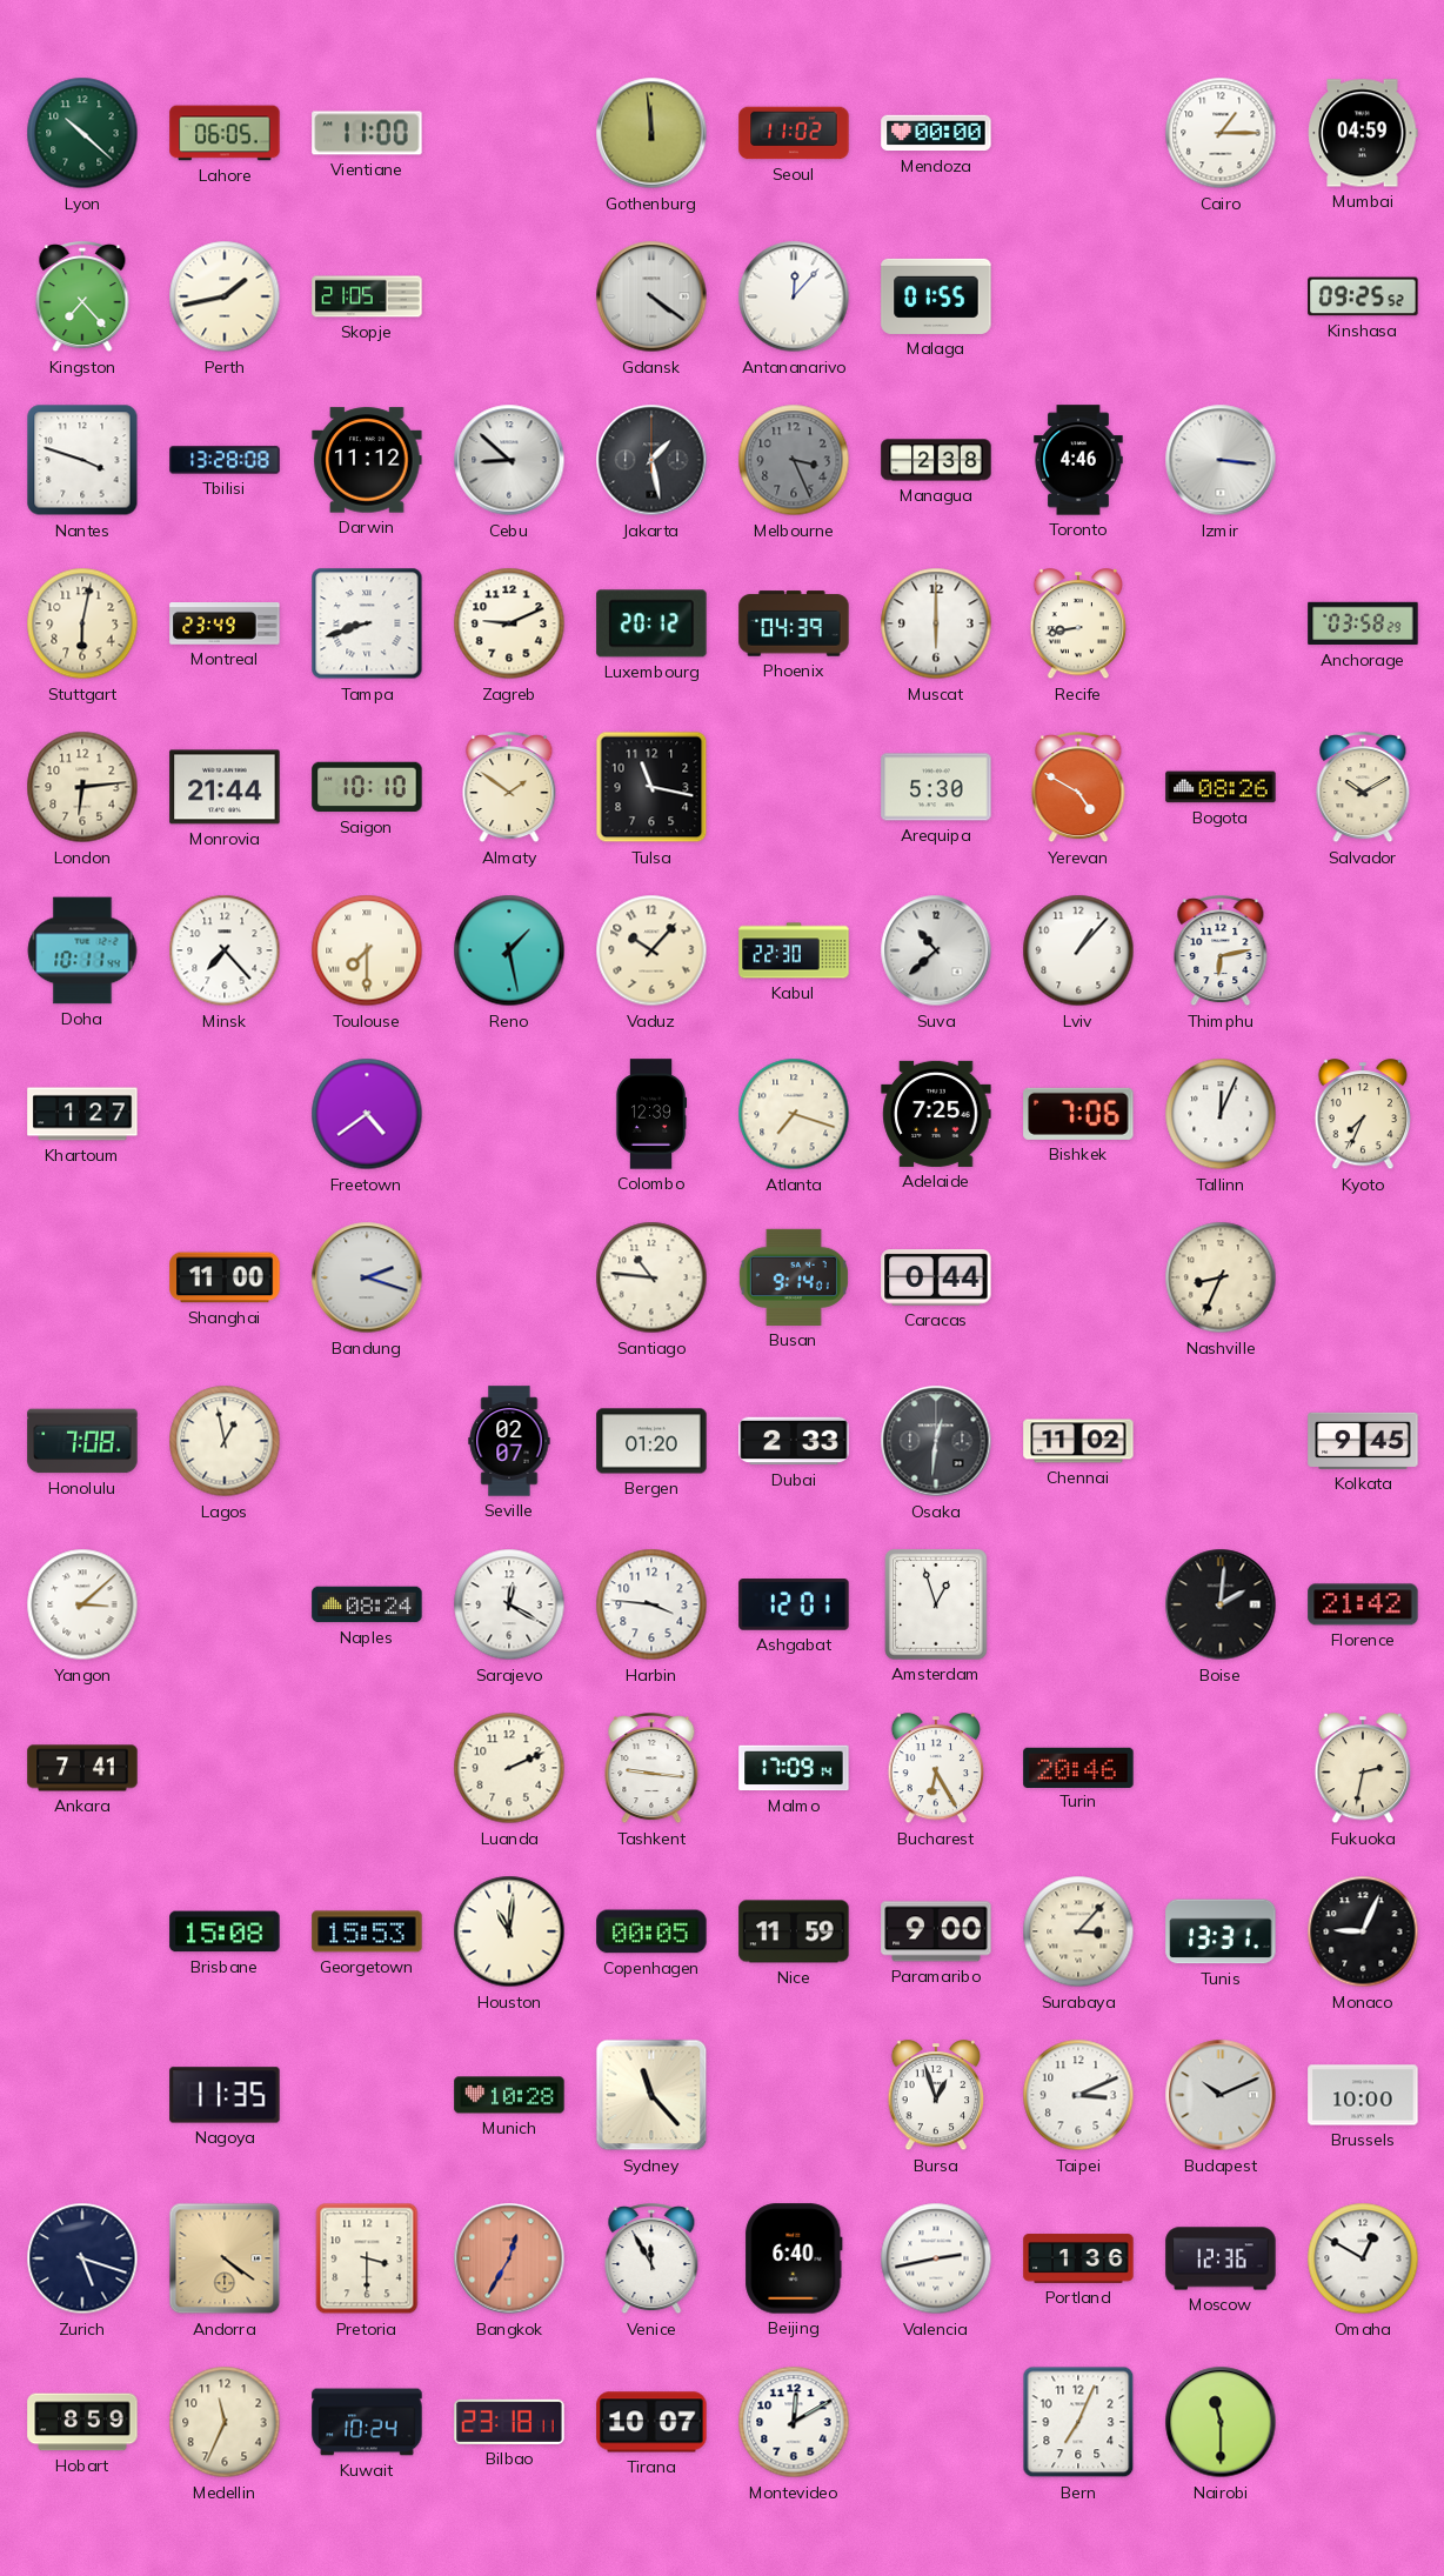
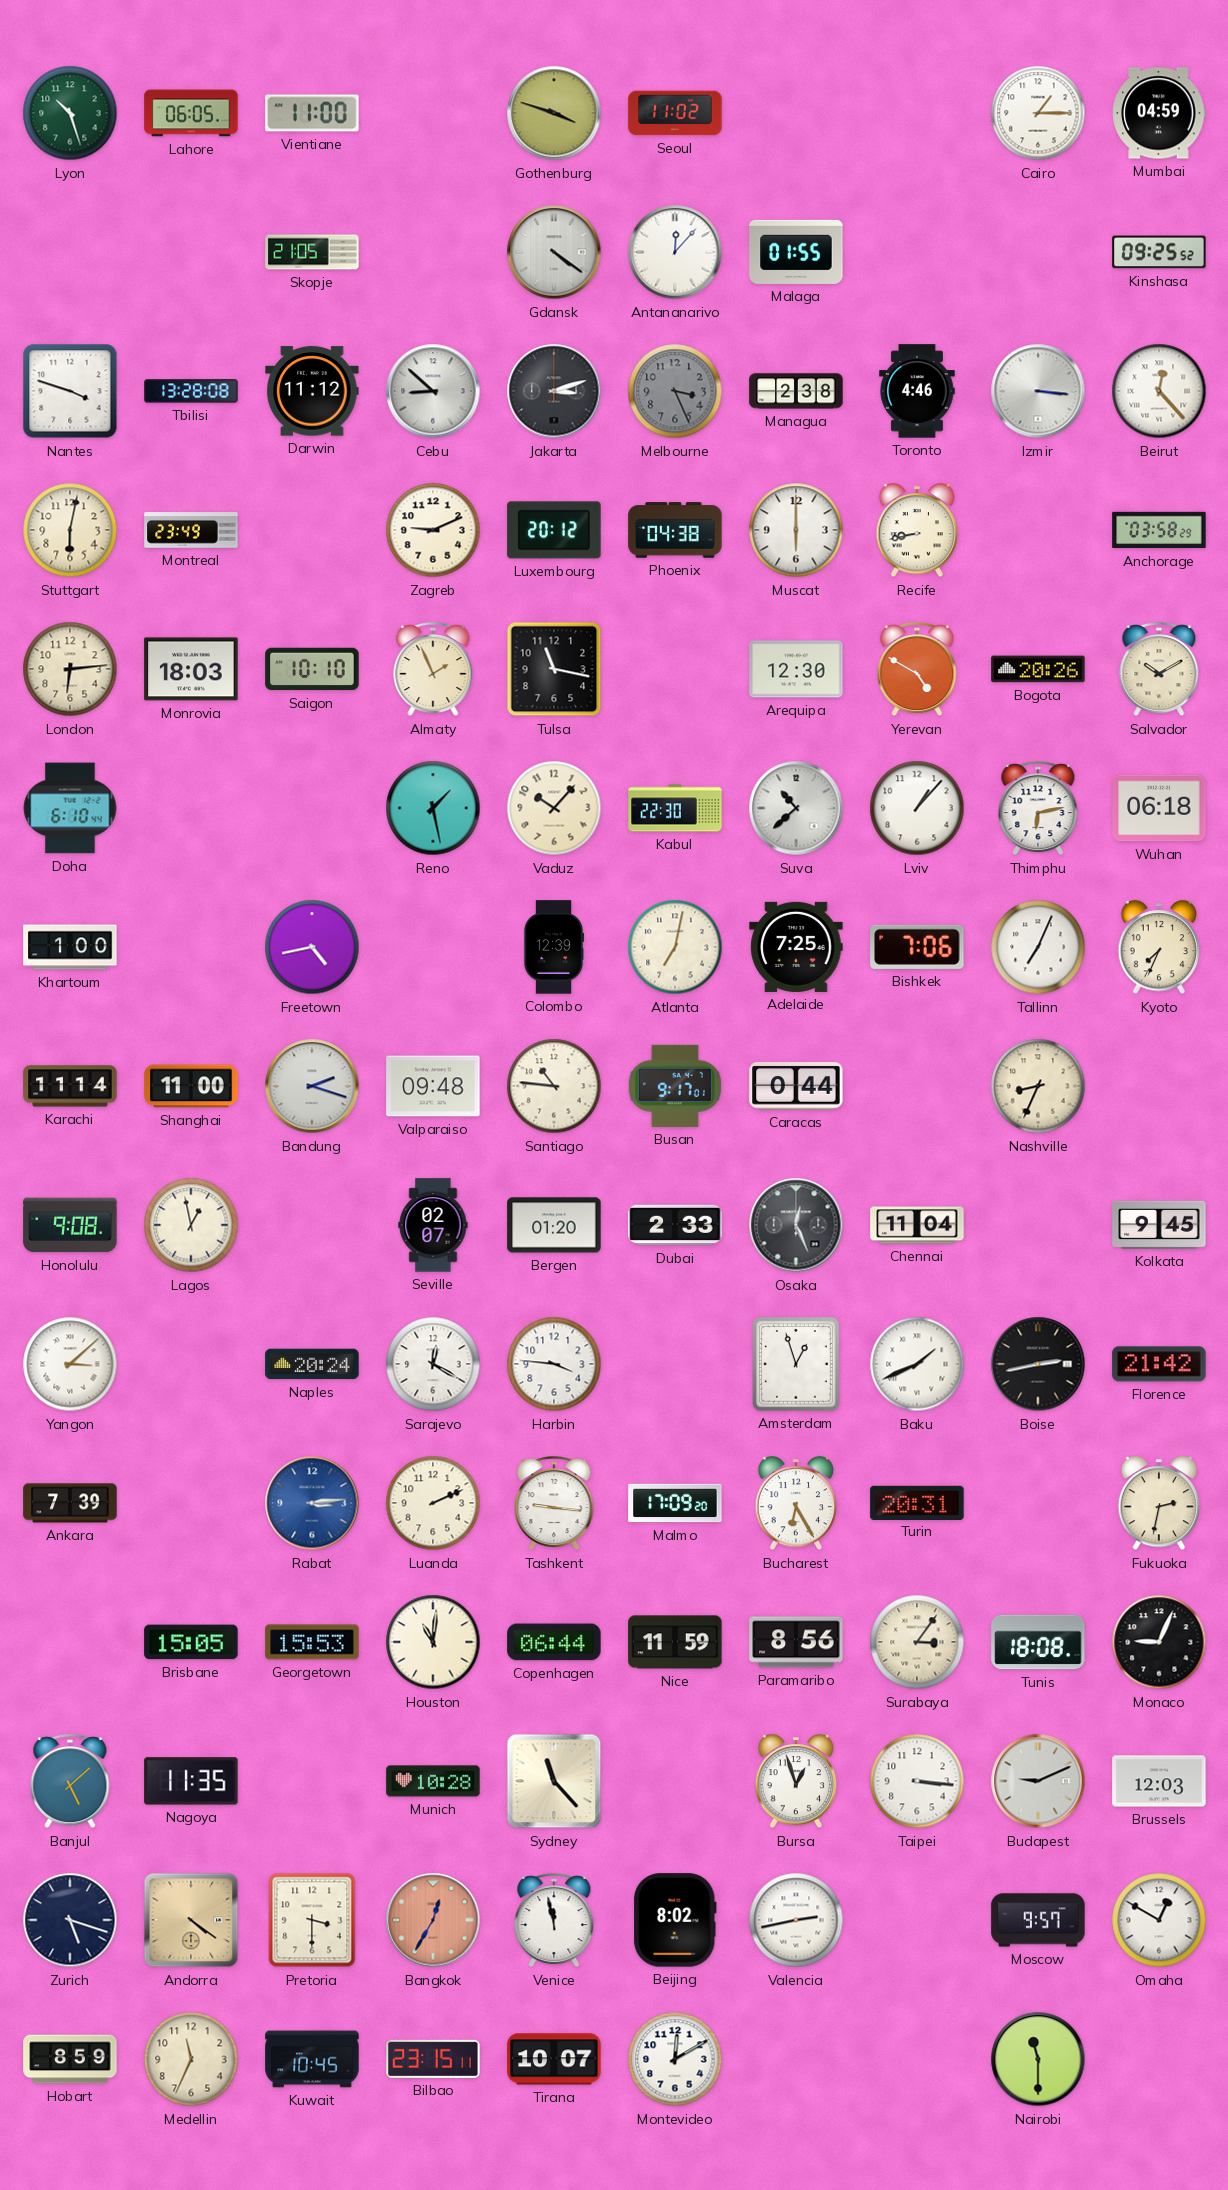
Lyon: 10:22 -> 10:27 (70, 113)
Gothenburg: 11:59 -> 3:48 (554, 113)
Mendoza: 00:00 -> none (936, 133)
Kingston: 7:23 -> none (82, 298)
Perth: 1:43 -> none (225, 296)
Jakarta: 1:28 -> 3:12 (554, 391)
Beirut: none -> 12:23 (1159, 391)
Tampa: 8:42 -> none (367, 623)
Phoenix: 04:39 -> 04:38 (675, 530)
Monrovia: 21:44 -> 18:03 (191, 669)
Almaty: 1:51 -> 1:56 (433, 670)
Arequipa: 5:30 -> 12:30 (796, 669)
Bogota: 08:26 -> 20:26 (1038, 669)
Doha: 10:11 -> 6:10 (70, 808)
Minsk: 7:23 -> none (225, 950)
Toulouse: 7:30 -> none (367, 950)
Wuhan: none -> 06:18 (1159, 808)
Khartoum: 1:27 -> 1:00 (70, 947)
Freetown: 4:39 -> 4:43 (312, 947)
Atlanta: 7:18 -> 7:02 (675, 947)
Tallinn: 12:04 -> 7:04 (1038, 947)
Karachi: none -> 11:14 (70, 1086)
Valparaiso: none -> 09:48 (433, 1086)
Busan: 9:14 -> 9:17 (675, 1086)
Honolulu: 7:08 -> 9:08 (70, 1225)
Osaka: 12:31 -> 12:26 (796, 1225)
Chennai: 11:02 -> 11:04 (917, 1225)
Naples: 08:24 -> 20:24 (312, 1364)
Ashgabat: 12:01 -> none (794, 1604)
Baku: none -> 1:41 (917, 1364)
Boise: 2:01 -> 2:43 (1038, 1364)
Ankara: 7:41 -> 7:39 (70, 1503)
Rabat: none -> 3:14 (312, 1503)
Malmo: 17:09:14 -> 17:09:20 (675, 1503)
Turin: 20:46 -> 20:31 (917, 1502)
Brisbane: 15:08 -> 15:05 (191, 1642)
Copenhagen: 00:05 -> 06:44 (554, 1642)
Paramaribo: 9:00 -> 8:56 (796, 1642)
Surabaya: 3:07 -> 3:06 (917, 1642)
Tunis: 13:31 -> 18:08 (1038, 1642)
Banjul: none -> 5:08 (70, 1782)
Taipei: 3:11 -> 3:16 (917, 1781)
Budapest: 10:11 -> 9:11 (1038, 1781)
Brussels: 10:00 -> 12:03 (1159, 1781)
Venice: 11:55 -> 11:58 (554, 1921)
Beijing: 6:40 -> 8:02 (675, 1920)
Portland: 1:36 -> none (1078, 2258)
Moscow: 12:36 -> 9:57 (1038, 1920)
Kuwait: 10:24 -> 10:45 (312, 2059)
Bilbao: 23:18 -> 23:15 (433, 2059)
Bern: 7:04 -> none (1078, 2422)
